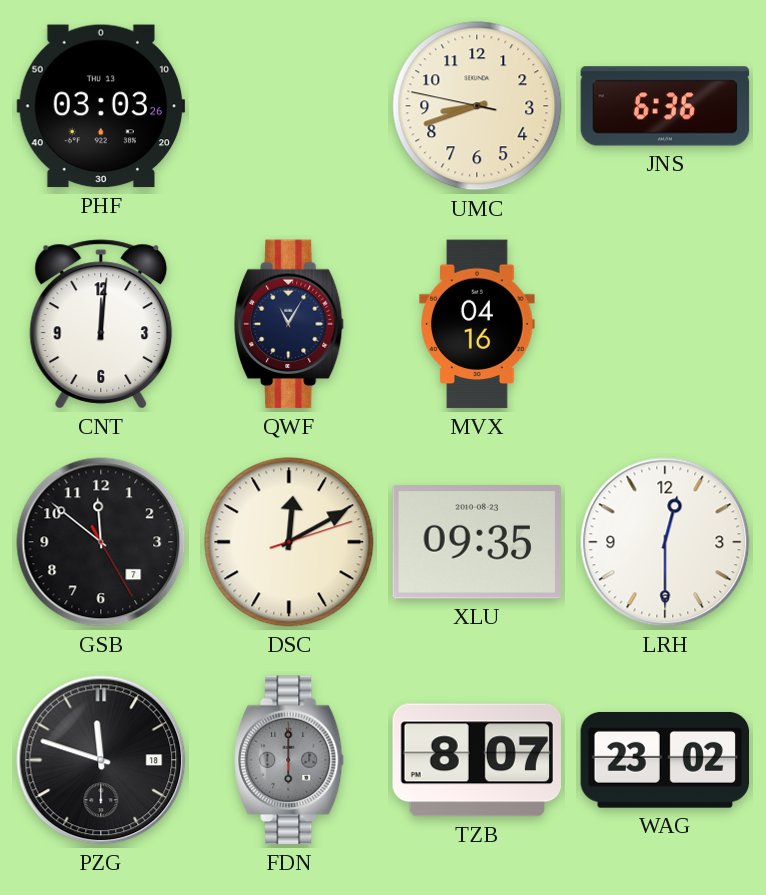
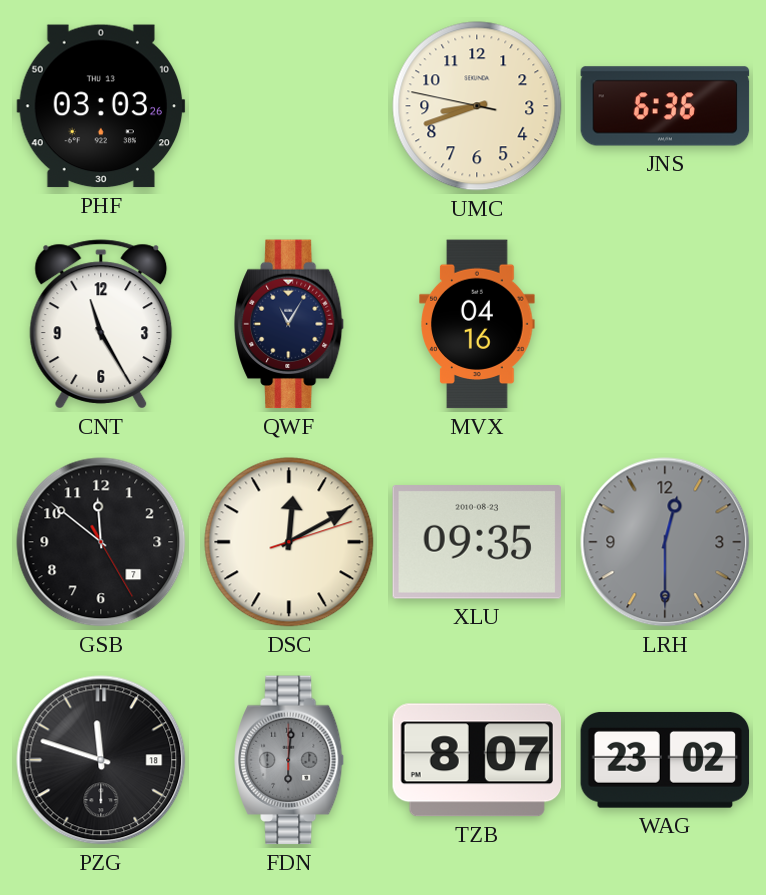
CNT: 12:01 -> 11:25 (101, 324)
LRH dial: white -> grey (665, 542)
FDN: 6:00 -> 6:01 (290, 760)
